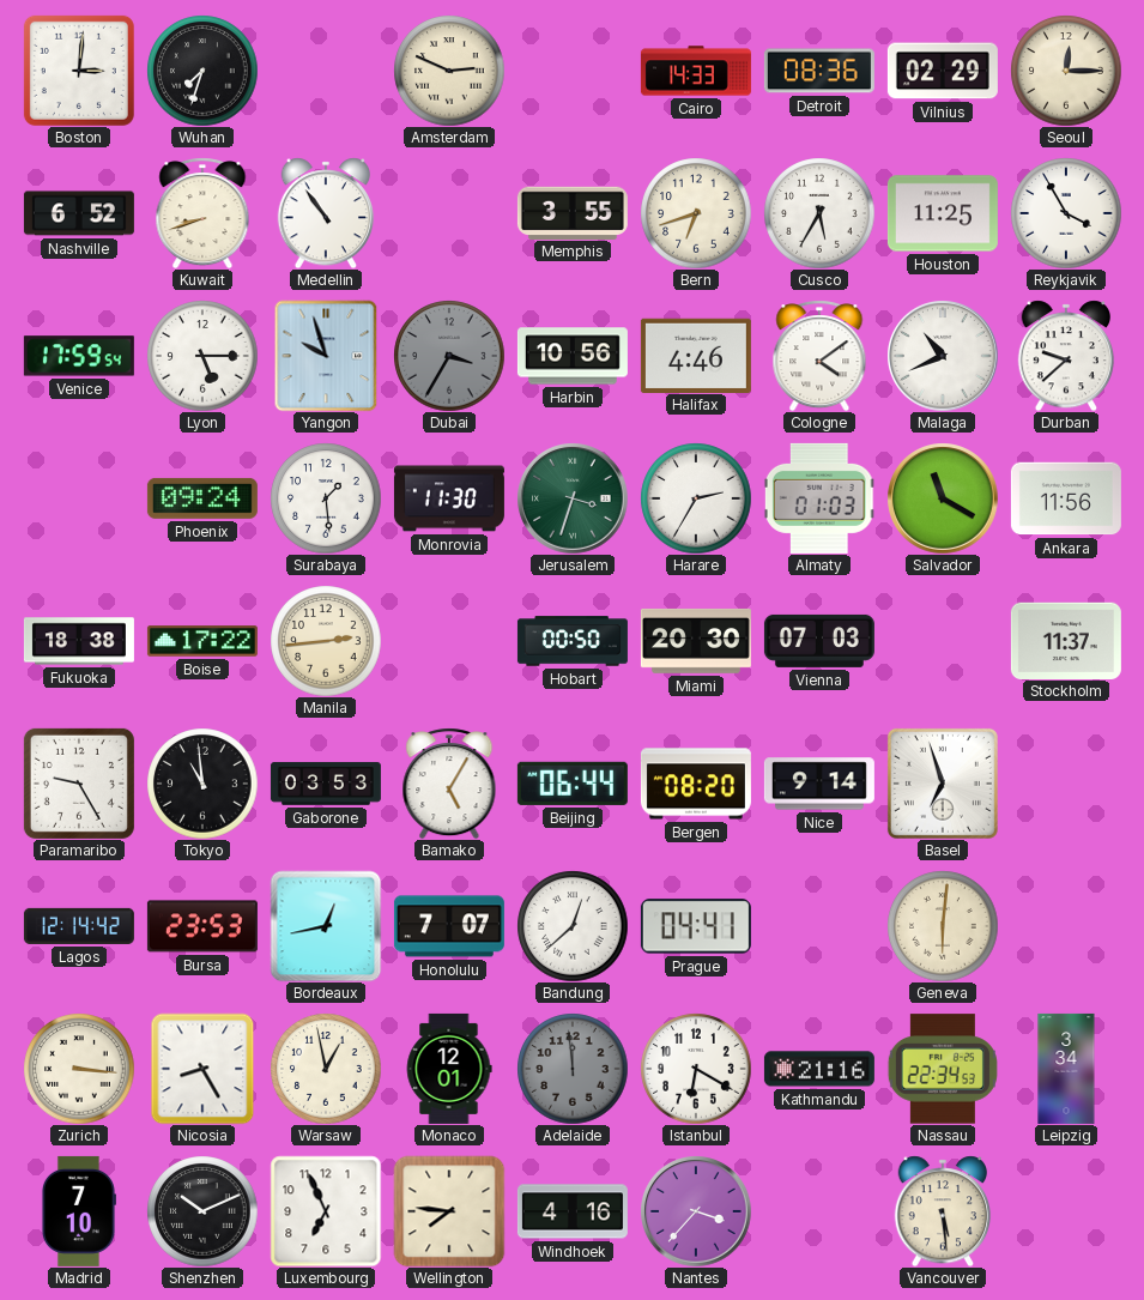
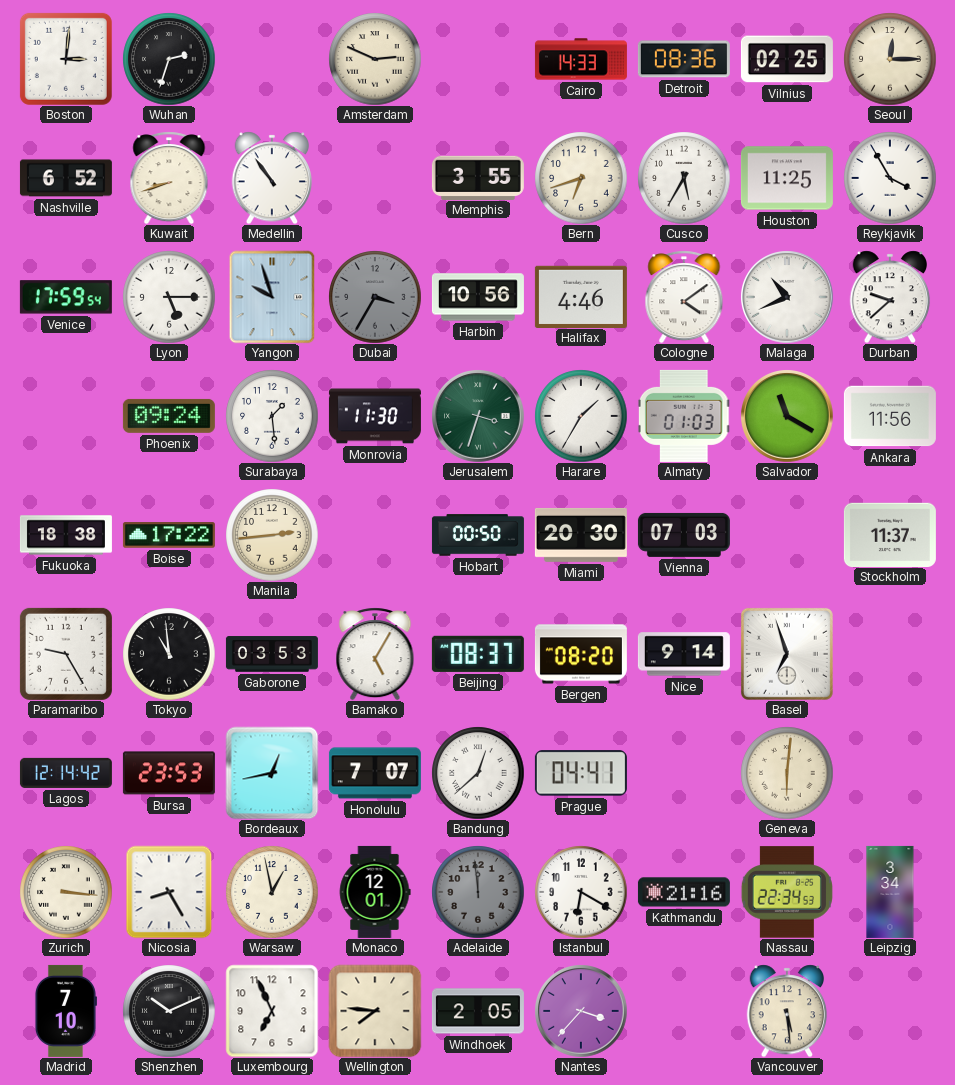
Wuhan: 7:33 -> 2:33 (169, 59)
Vilnius: 02:29 -> 02:25 (787, 59)
Harare: 2:35 -> 1:35 (581, 416)
Beijing: 06:44 -> 08:37 (478, 654)
Windhoek: 4:16 -> 2:05 (478, 1011)
